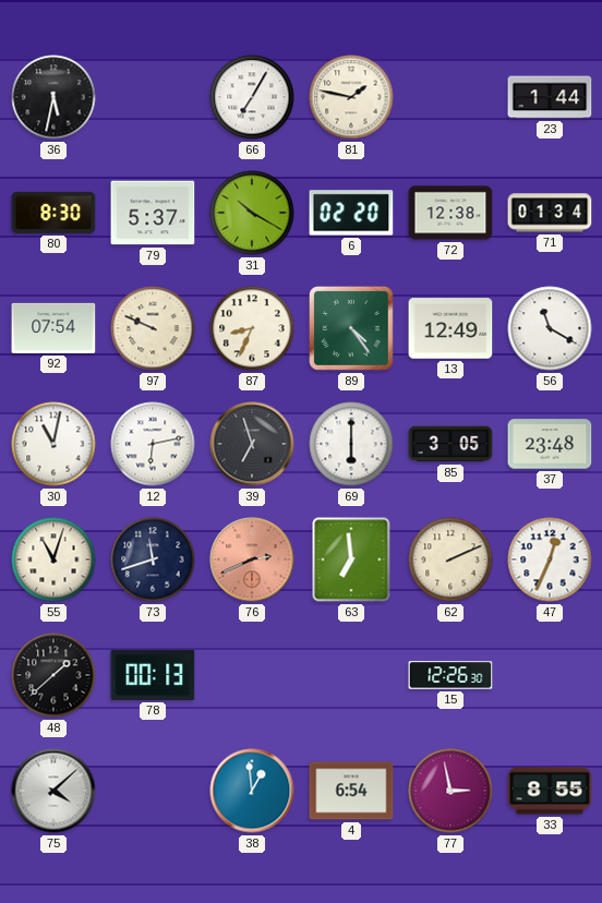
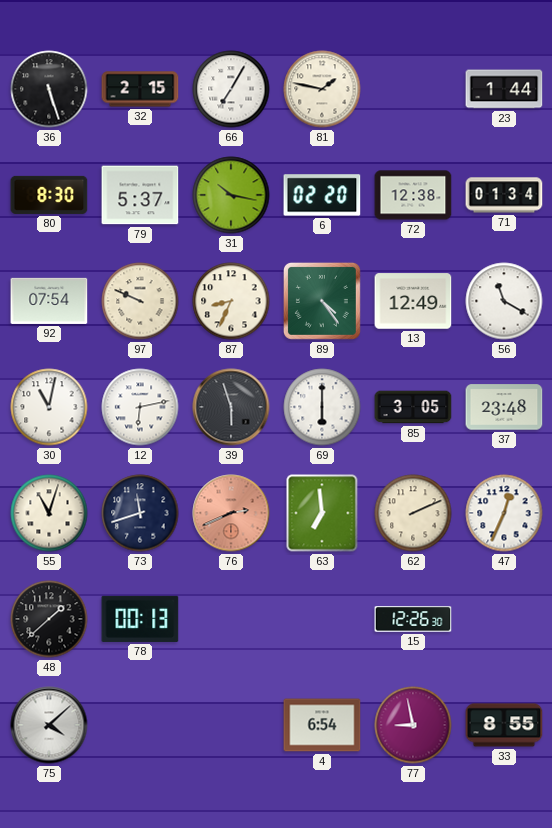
36: 5:32 -> 5:27 (49, 89)
32: none -> 2:15 (140, 89)
31: 10:20 -> 10:17 (231, 195)
39: 6:57 -> 5:57 (231, 407)
38: 12:59 -> none (252, 791)
77: 2:58 -> 8:58 (413, 725)
